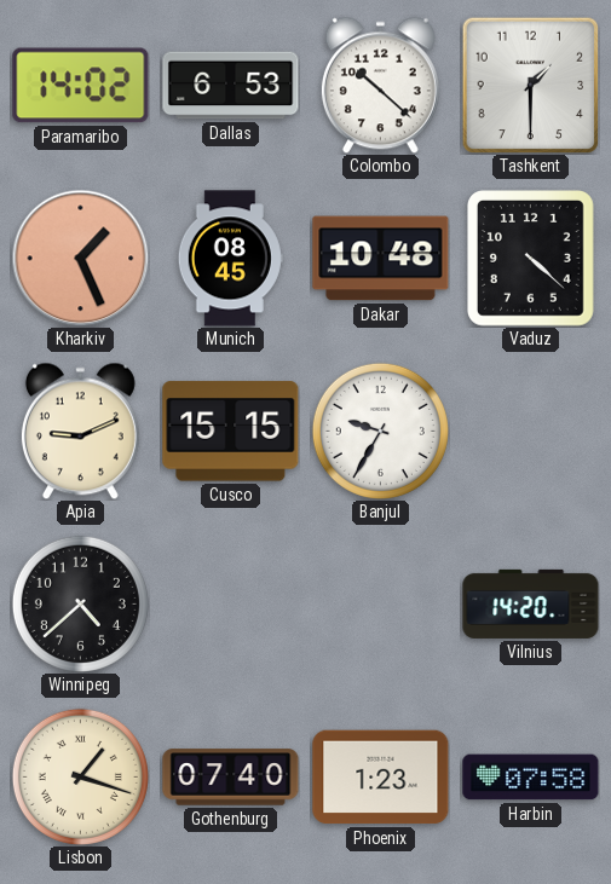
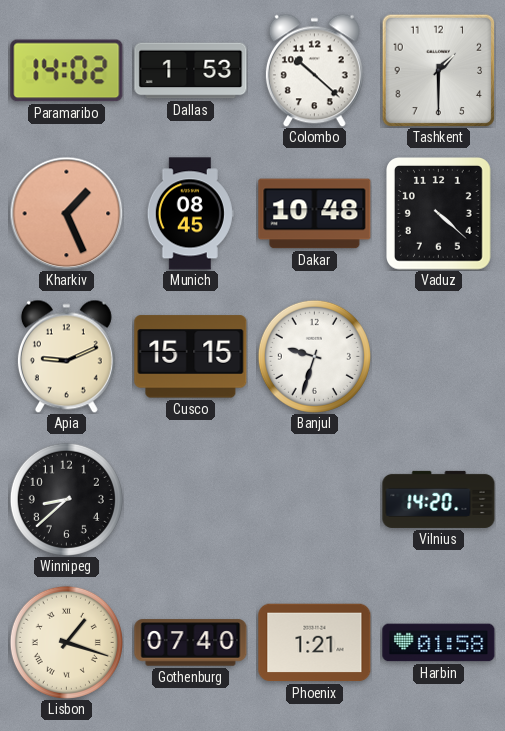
Dallas: 6:53 -> 1:53 (191, 71)
Banjul: 9:35 -> 9:33 (314, 356)
Winnipeg: 4:38 -> 8:38 (66, 499)
Phoenix: 1:23 -> 1:21 (315, 643)
Harbin: 07:58 -> 01:58 (439, 643)
